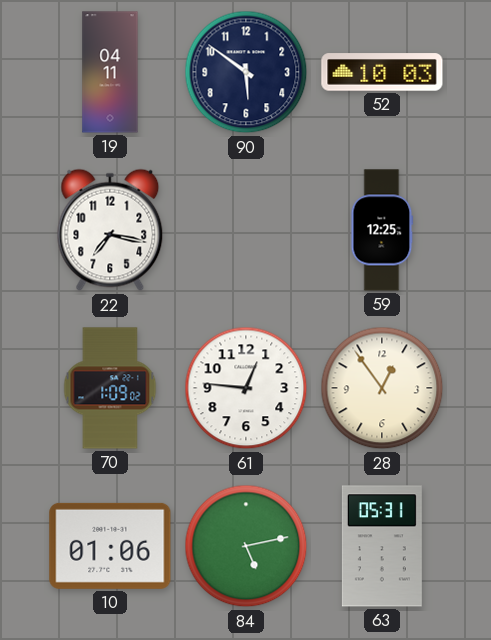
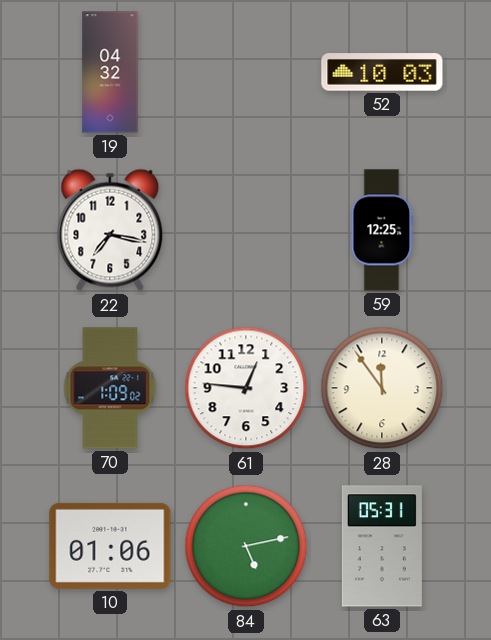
19: 04:11 -> 04:32 (110, 72)
90: 5:51 -> none (246, 72)
28: 12:54 -> 11:54 (382, 388)
